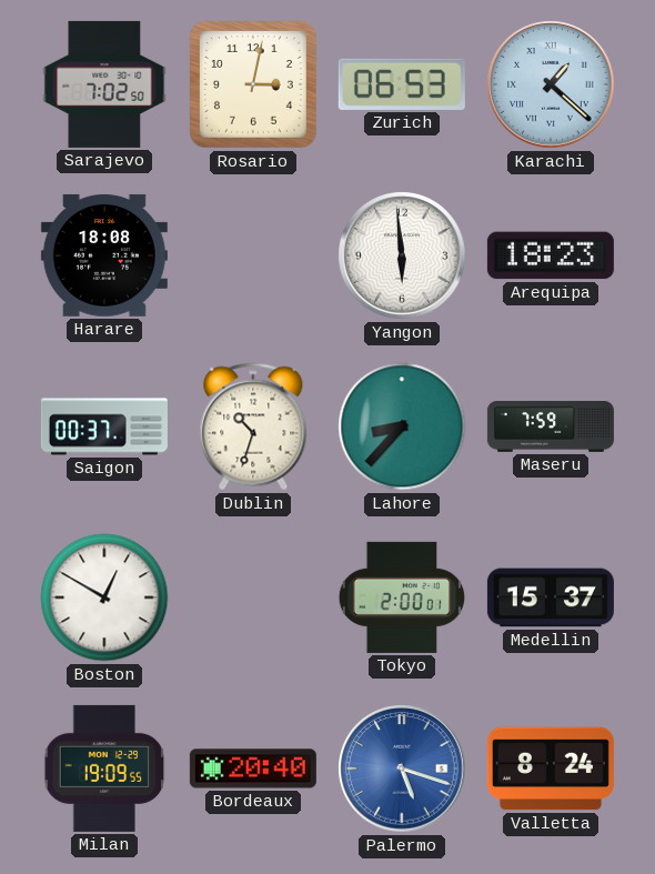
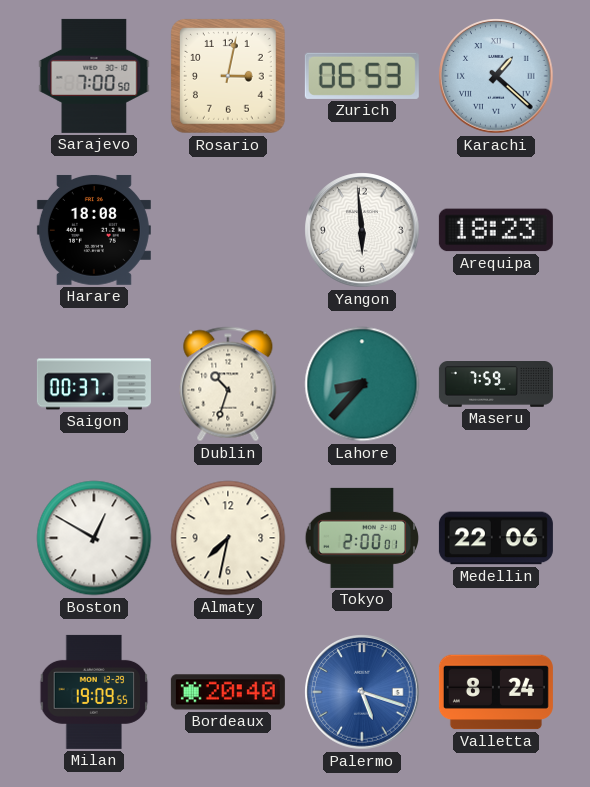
Sarajevo: 7:02 -> 7:00 (94, 76)
Almaty: none -> 7:32 (228, 538)
Medellin: 15:37 -> 22:06 (496, 538)
